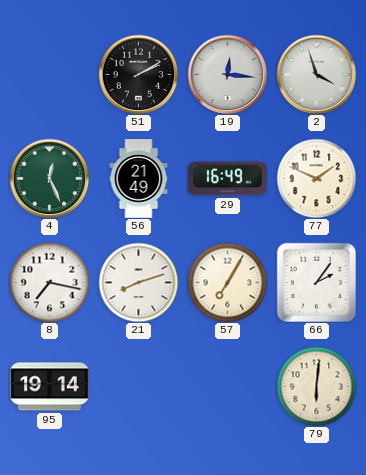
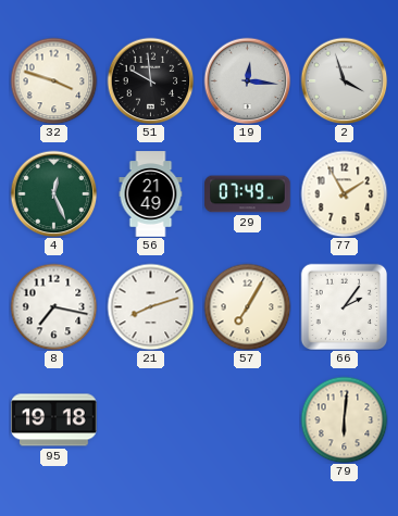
32: none -> 3:48 (53, 80)
51: 2:10 -> 9:59 (150, 80)
29: 16:49 -> 07:49 (248, 194)
77: 1:49 -> 1:55 (344, 193)
95: 19:14 -> 19:18 (54, 420)
